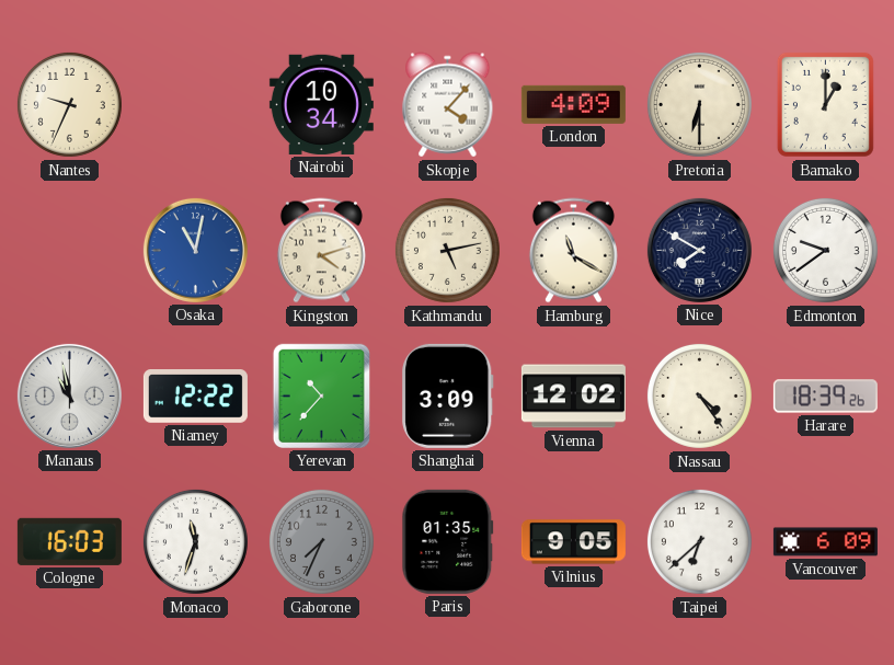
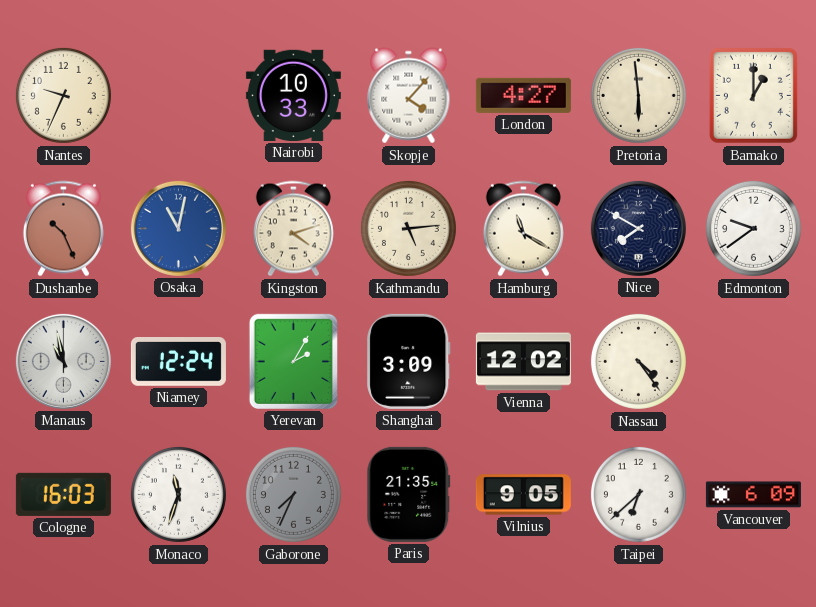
Nairobi: 10:34 -> 10:33 (293, 95)
London: 4:09 -> 4:27 (523, 95)
Pretoria: 6:30 -> 5:59 (638, 95)
Dushanbe: none -> 10:26 (63, 229)
Kathmandu: 5:13 -> 5:14 (408, 228)
Niamey: 12:22 -> 12:24 (178, 362)
Yerevan: 10:37 -> 2:05 (293, 361)
Harare: 18:39 -> none (825, 397)
Paris: 01:35 -> 21:35 (409, 494)
